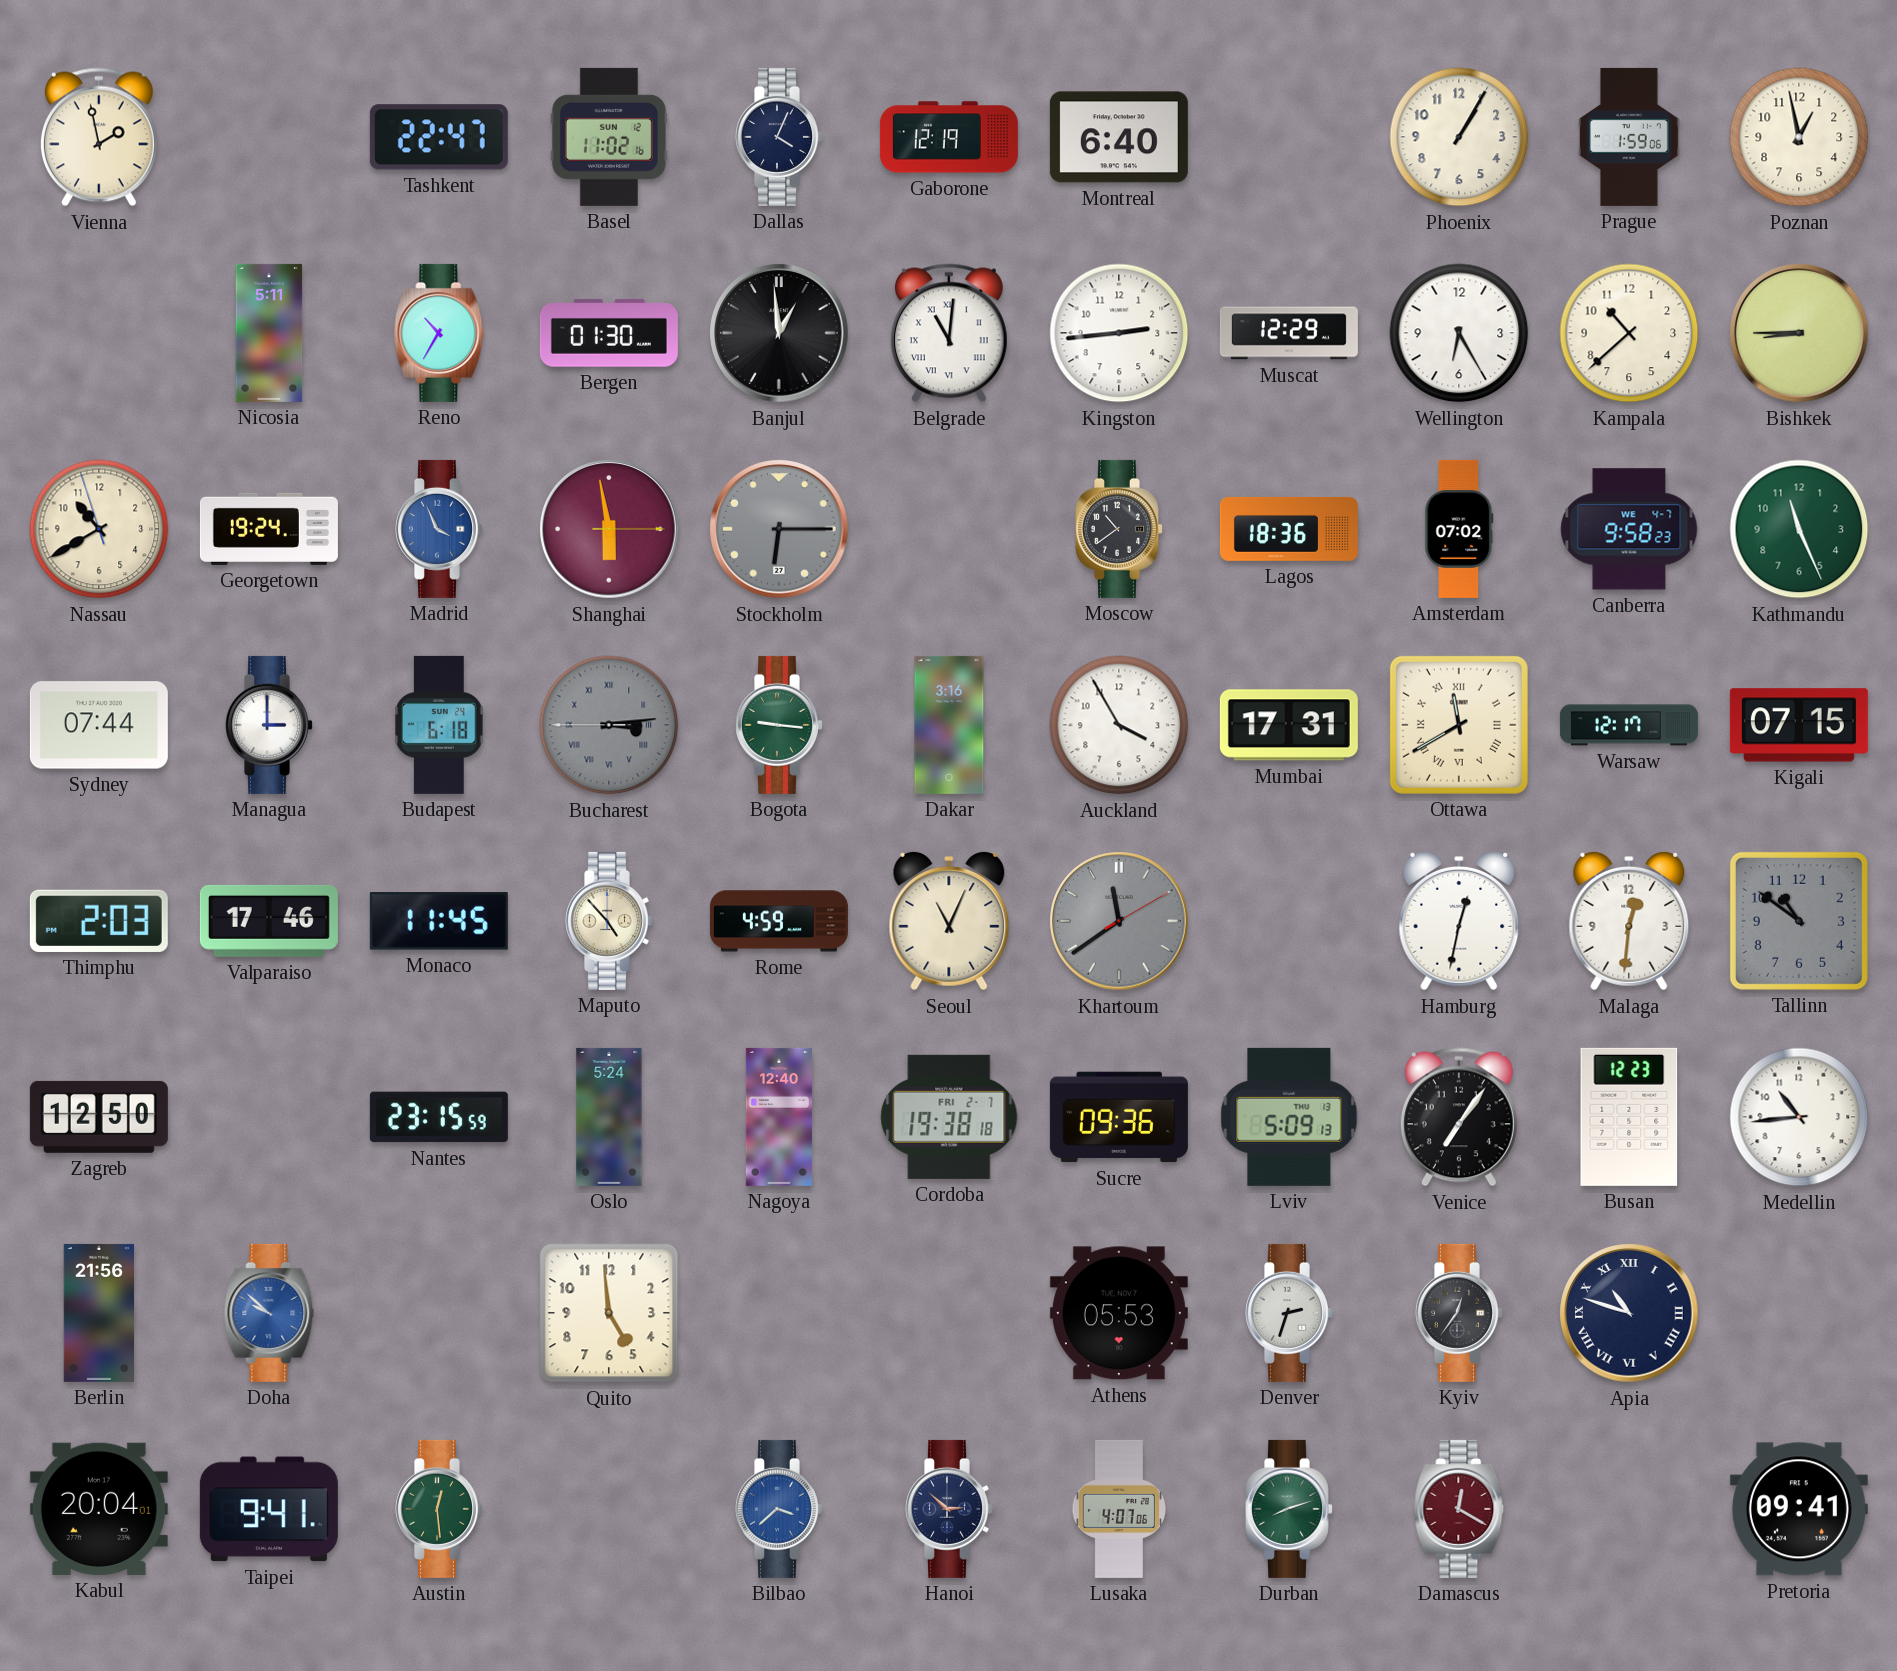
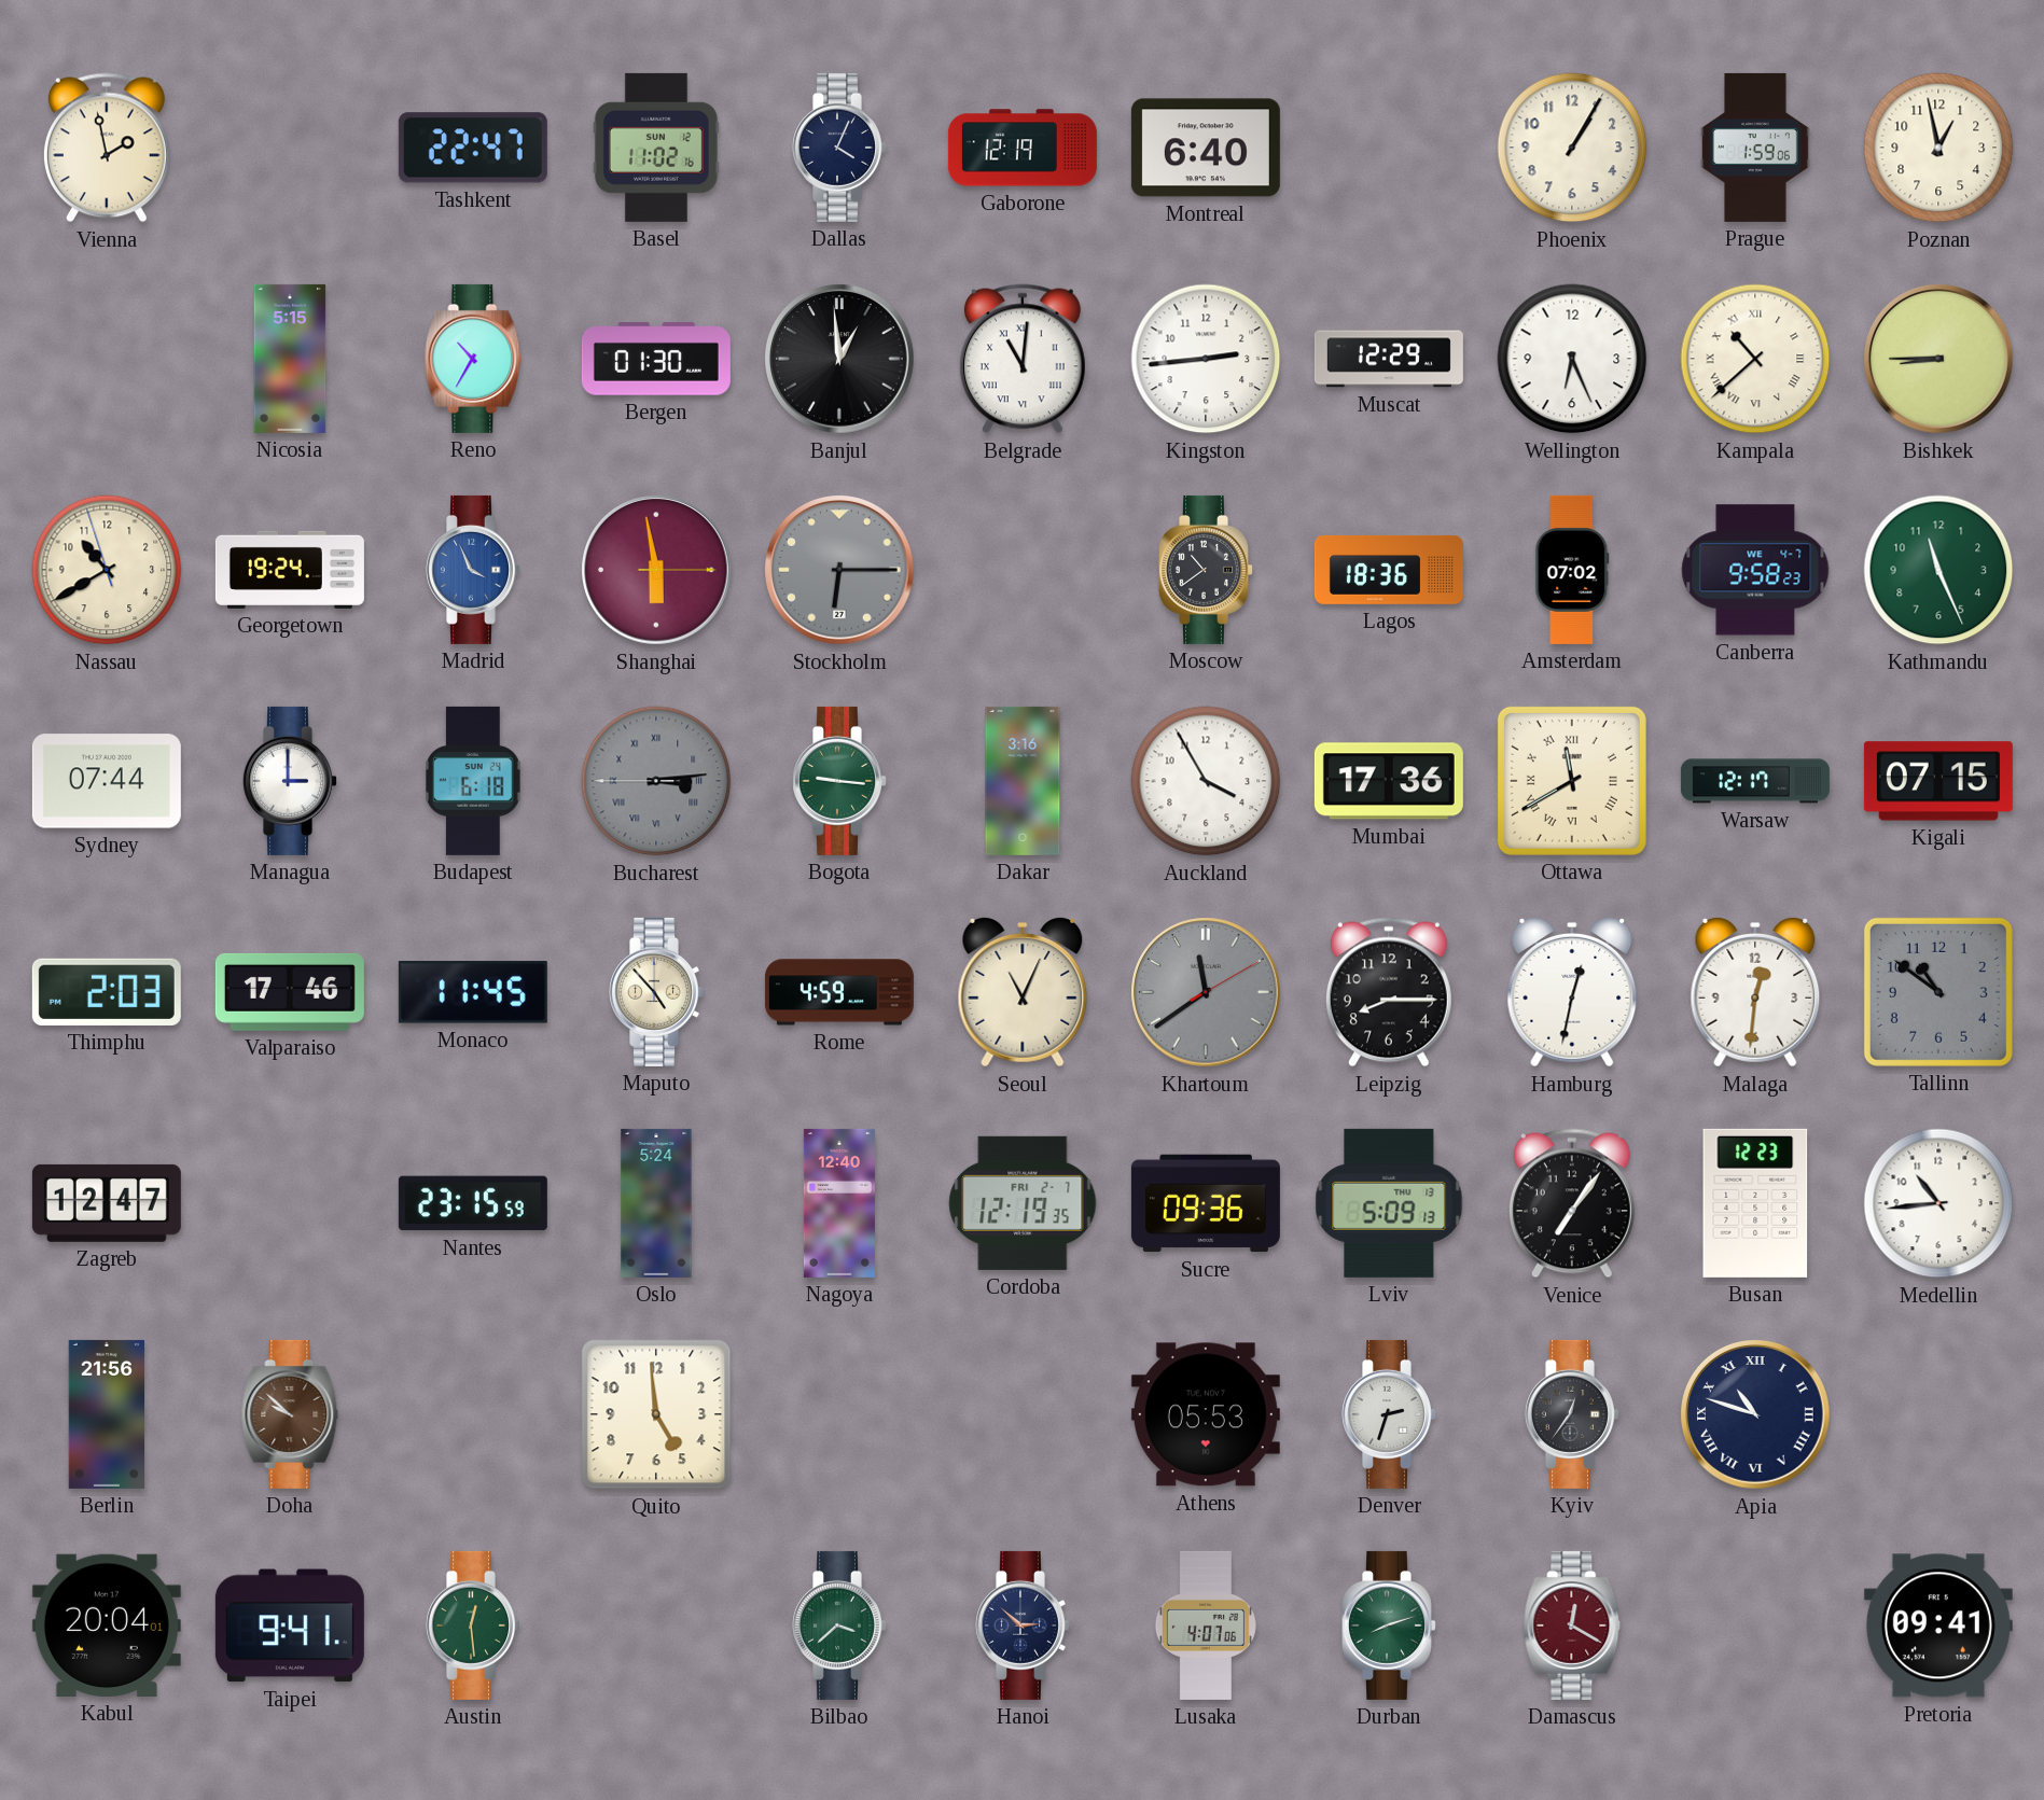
Nicosia: 5:11 -> 5:15 (290, 359)
Wellington: 6:25 -> 6:26 (1572, 359)
Kampala numerals: Arabic -> Roman (1755, 359)
Mumbai: 17:31 -> 17:36 (1389, 781)
Leipzig: none -> 8:15 (1389, 992)
Zagreb: 12:50 -> 12:47 (107, 1203)
Cordoba: 19:38 -> 12:19 (1023, 1203)
Doha dial: blue -> brown (290, 1414)
Bilbao dial: blue -> green (840, 1625)
